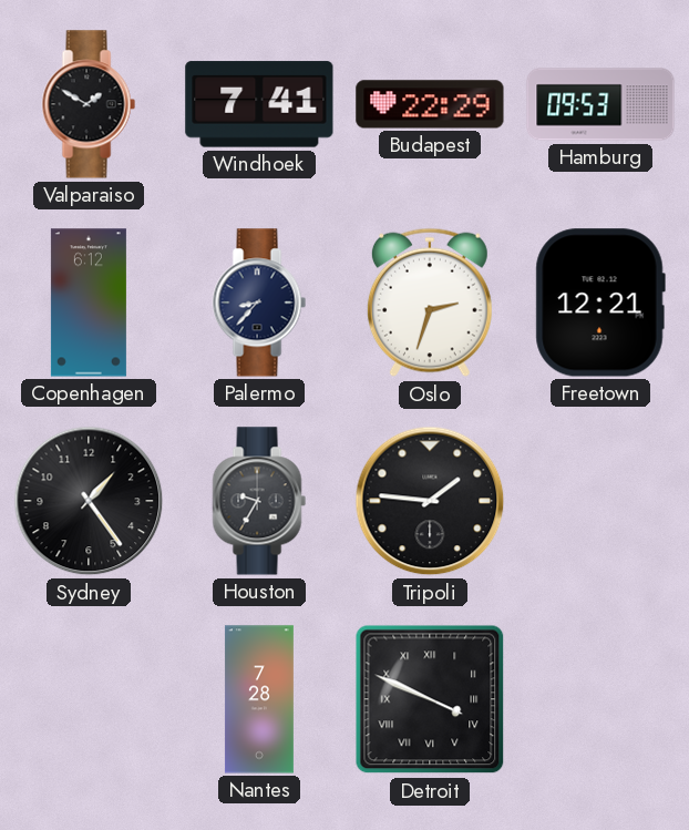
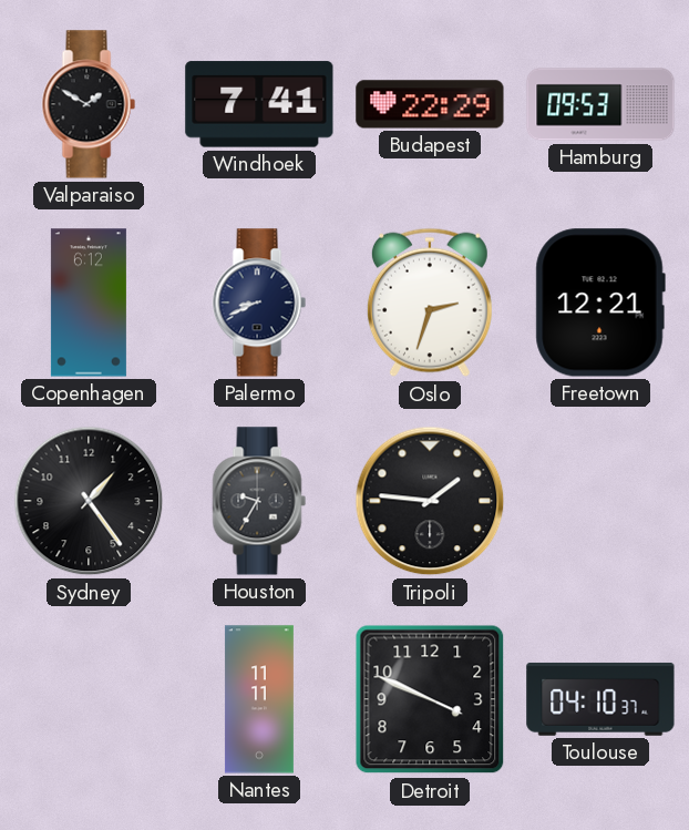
Palermo: 8:37 -> 8:41 (259, 303)
Nantes: 7:28 -> 11:11 (259, 699)
Detroit numerals: Roman -> Arabic (430, 699)
Toulouse: none -> 04:10 (600, 699)
